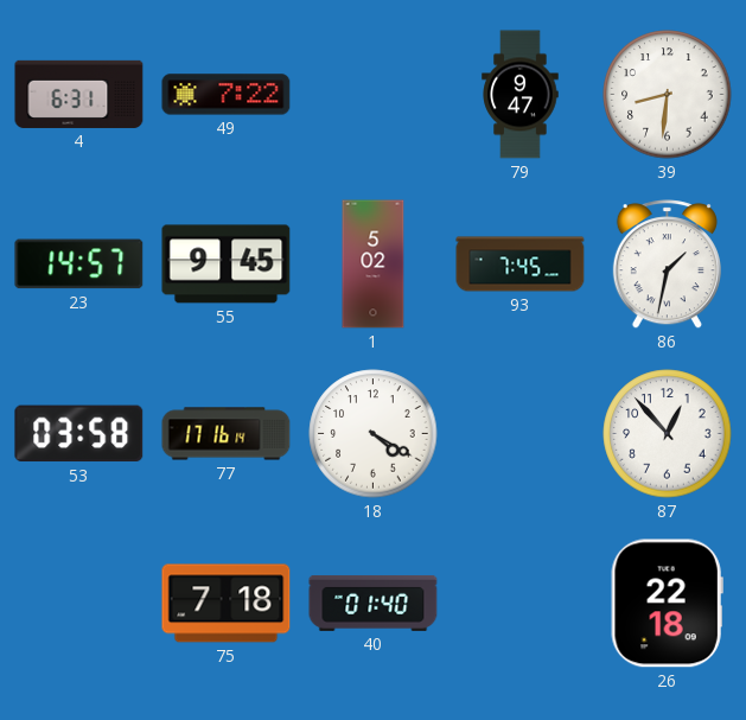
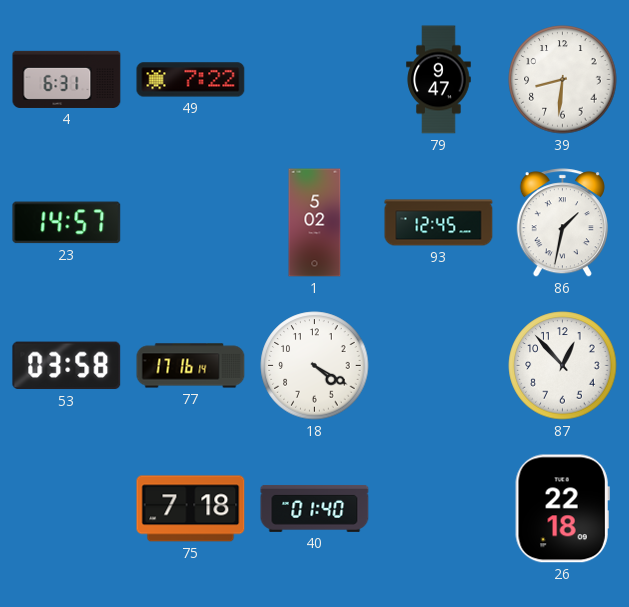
55: 9:45 -> none (227, 265)
93: 7:45 -> 12:45 (439, 223)
